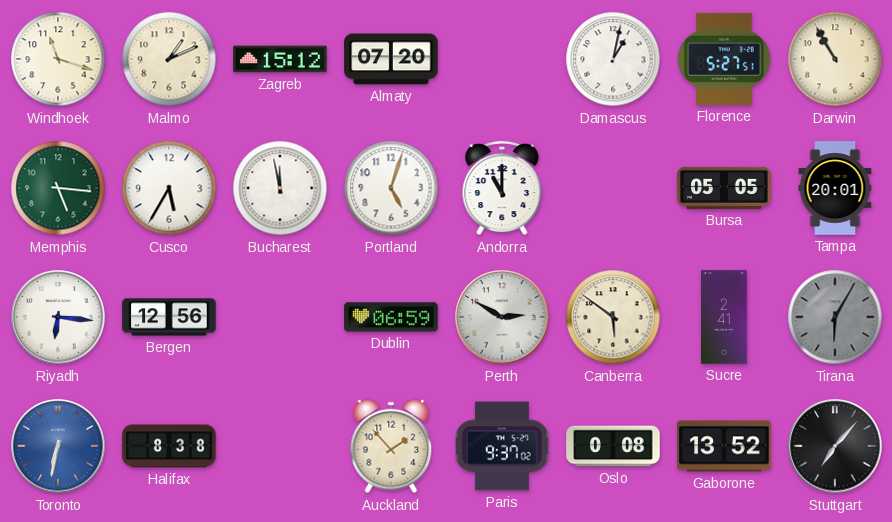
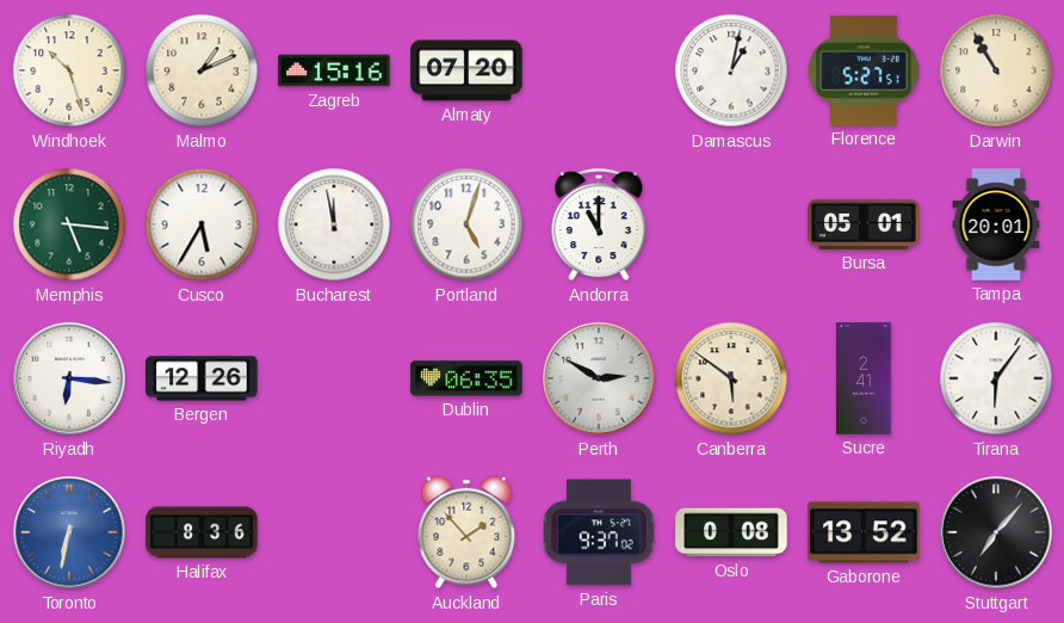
Windhoek: 11:18 -> 10:27 (69, 70)
Zagreb: 15:12 -> 15:16 (334, 70)
Bursa: 05:05 -> 05:01 (864, 224)
Bergen: 12:56 -> 12:26 (202, 378)
Dublin: 06:59 -> 06:35 (466, 378)
Tirana: 6:05 -> 6:06 (996, 378)
Tirana dial: grey -> white (996, 378)
Halifax: 8:38 -> 8:36 (202, 532)
